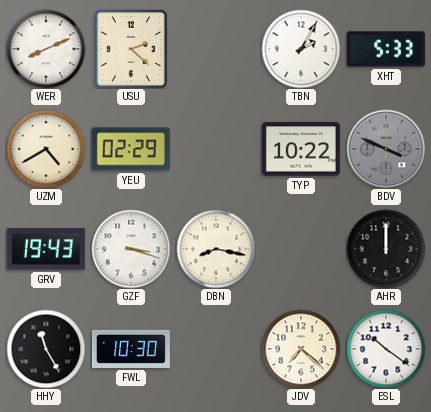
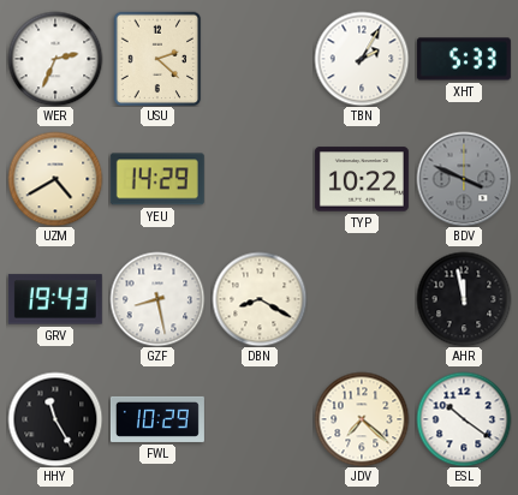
WER: 8:11 -> 2:34 (55, 59)
YEU: 02:29 -> 14:29 (157, 179)
GZF: 3:18 -> 8:28 (157, 299)
DBN: 8:17 -> 8:20 (260, 299)
AHR: 12:00 -> 11:58 (464, 299)
FWL: 10:30 -> 10:29 (157, 419)
